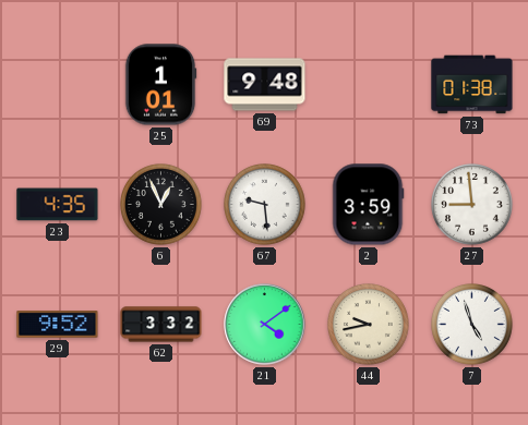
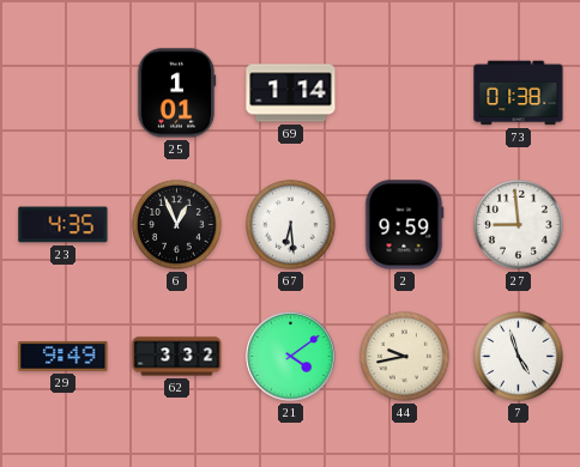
69: 9:48 -> 1:14 (291, 93)
67: 9:29 -> 6:29 (291, 225)
2: 3:59 -> 9:59 (405, 225)
29: 9:52 -> 9:49 (64, 357)
